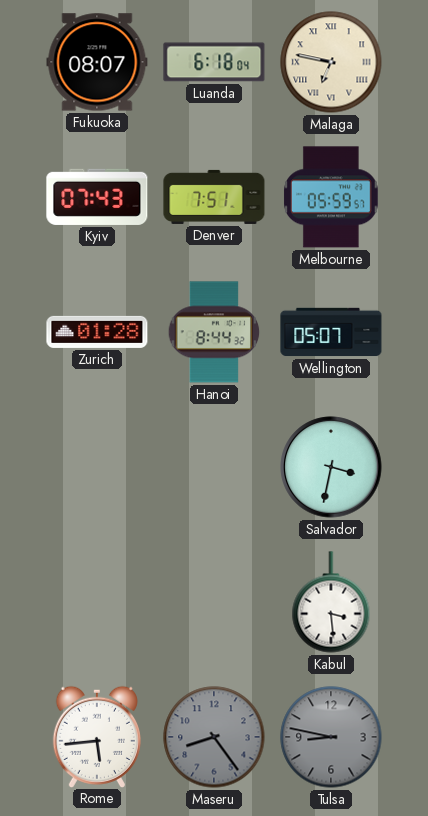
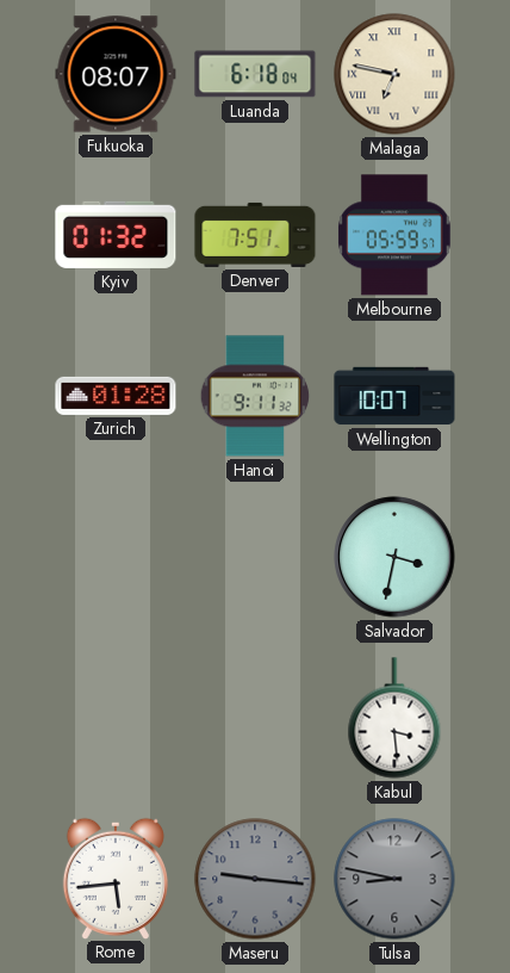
Kyiv: 07:43 -> 01:32 (116, 235)
Hanoi: 8:44 -> 9:11 (255, 396)
Wellington: 05:07 -> 10:07 (394, 396)
Maseru: 8:24 -> 9:16 (255, 879)
